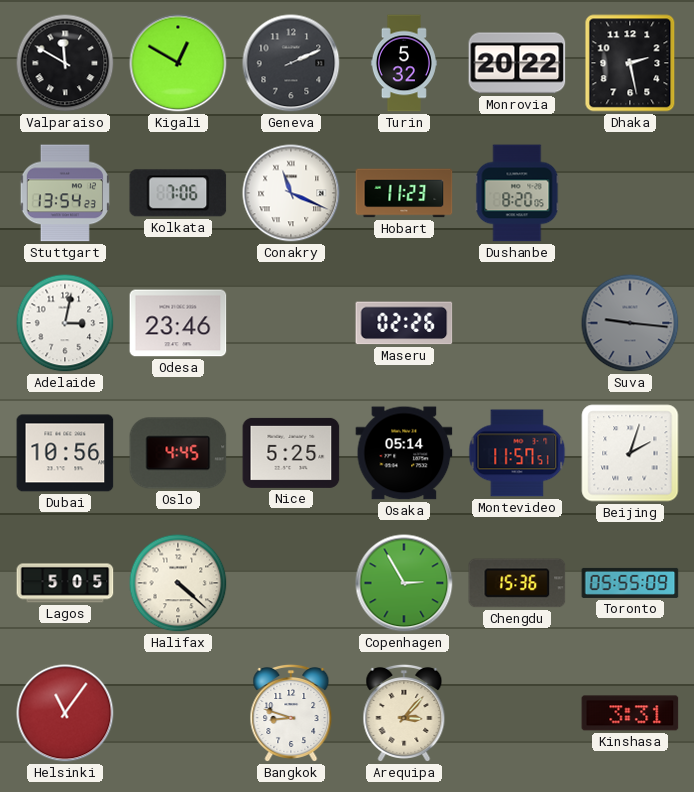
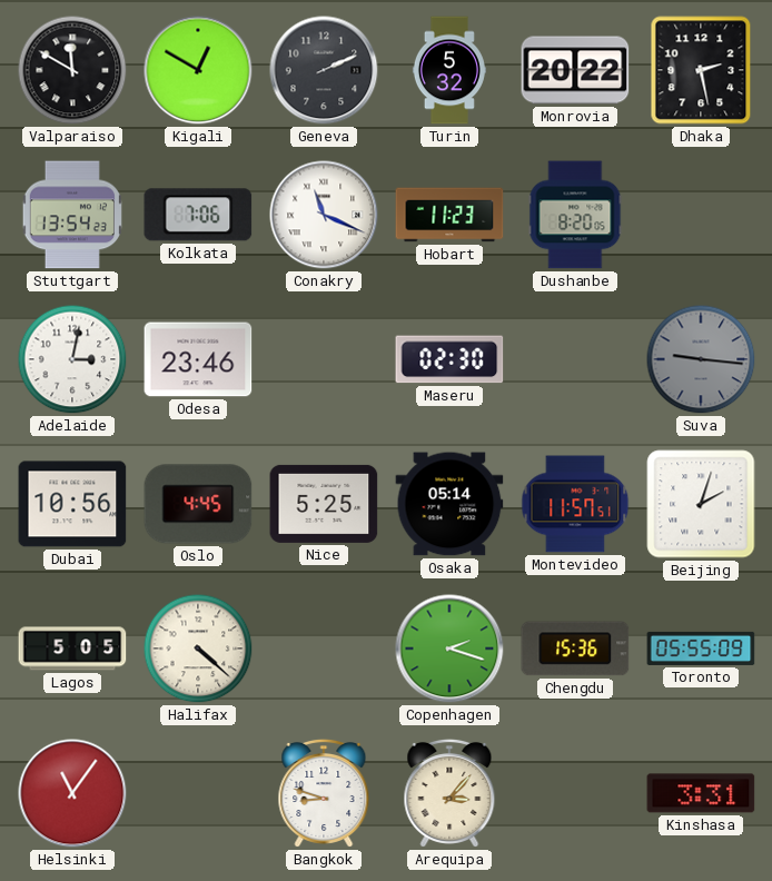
Maseru: 02:26 -> 02:30 (449, 359)
Copenhagen: 2:55 -> 2:18 (449, 649)
